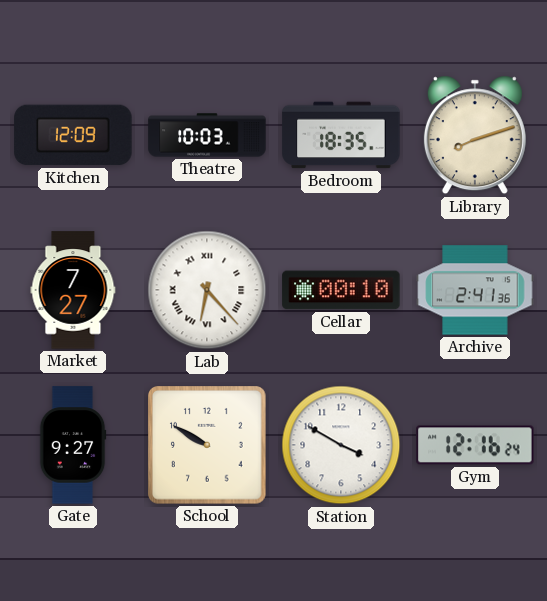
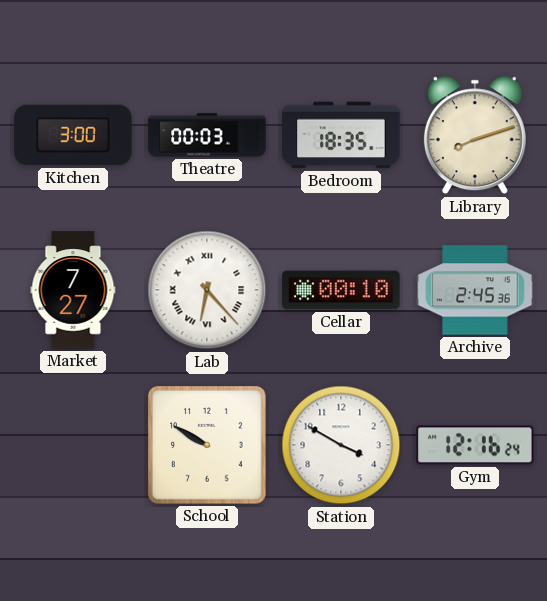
Kitchen: 12:09 -> 3:00 (73, 135)
Theatre: 10:03 -> 00:03 (207, 135)
Archive: 2:41 -> 2:45 (475, 290)
Gate: 9:27 -> none (73, 445)
